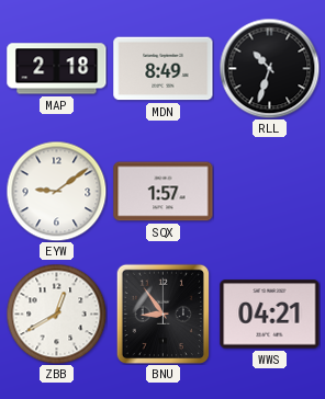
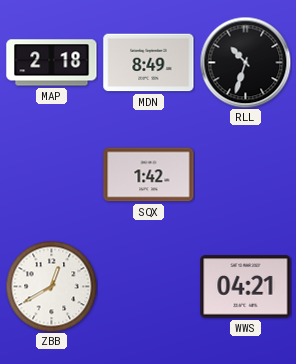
EYW: 9:09 -> none (56, 191)
SQX: 1:57 -> 1:42 (149, 175)
BNU: 8:54 -> none (162, 314)
